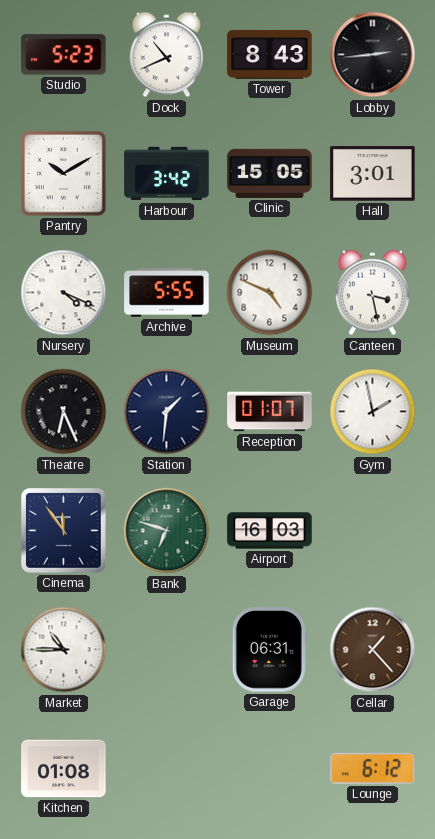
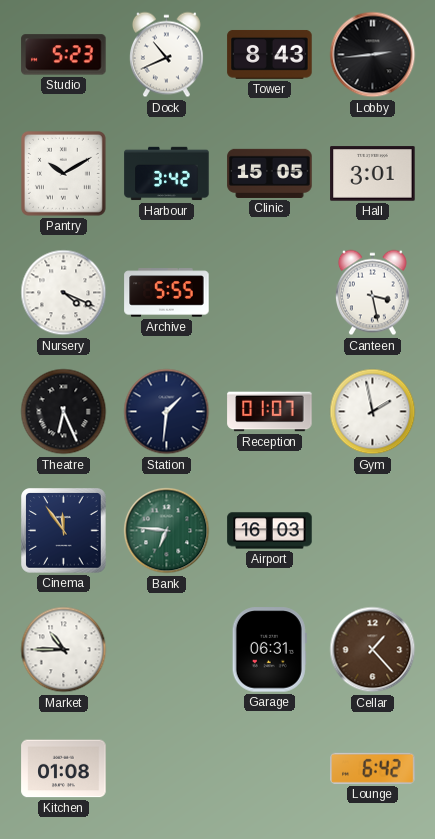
Museum: 4:49 -> none (270, 293)
Bank: 6:48 -> 6:46 (167, 531)
Lounge: 6:12 -> 6:42 (373, 768)
